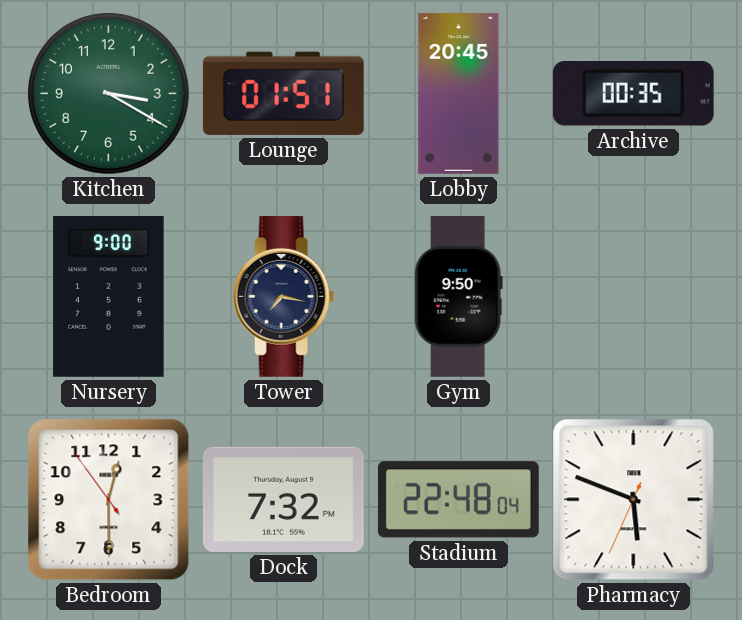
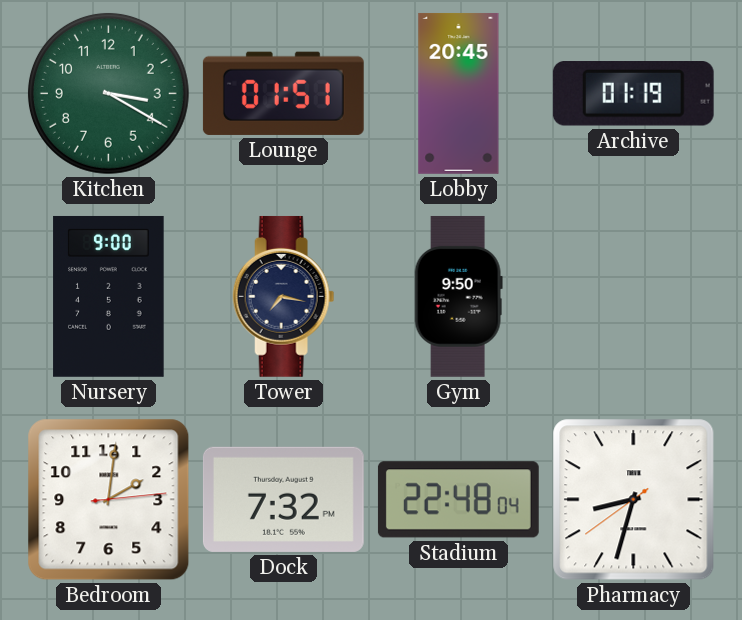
Archive: 00:35 -> 01:19 (633, 94)
Bedroom: 12:29 -> 2:01 (109, 500)
Pharmacy: 5:48 -> 8:32 (634, 500)
